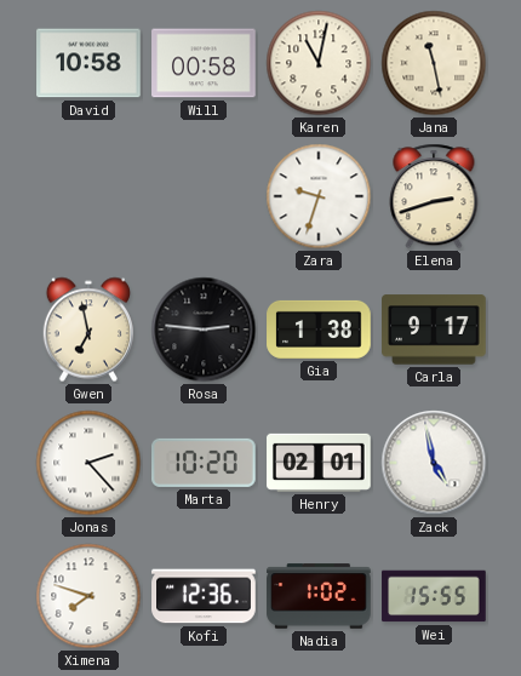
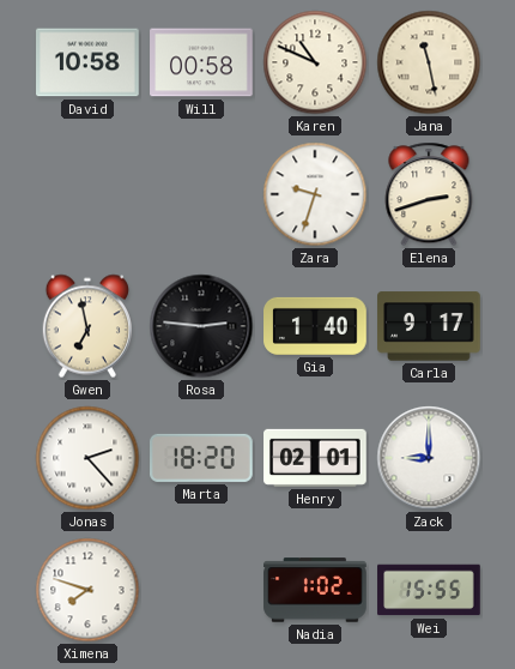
Karen: 11:02 -> 10:49 (315, 62)
Gia: 1:38 -> 1:40 (315, 326)
Marta: 10:20 -> 18:20 (201, 458)
Zack: 4:58 -> 9:00 (429, 458)
Kofi: 12:36 -> none (204, 596)
